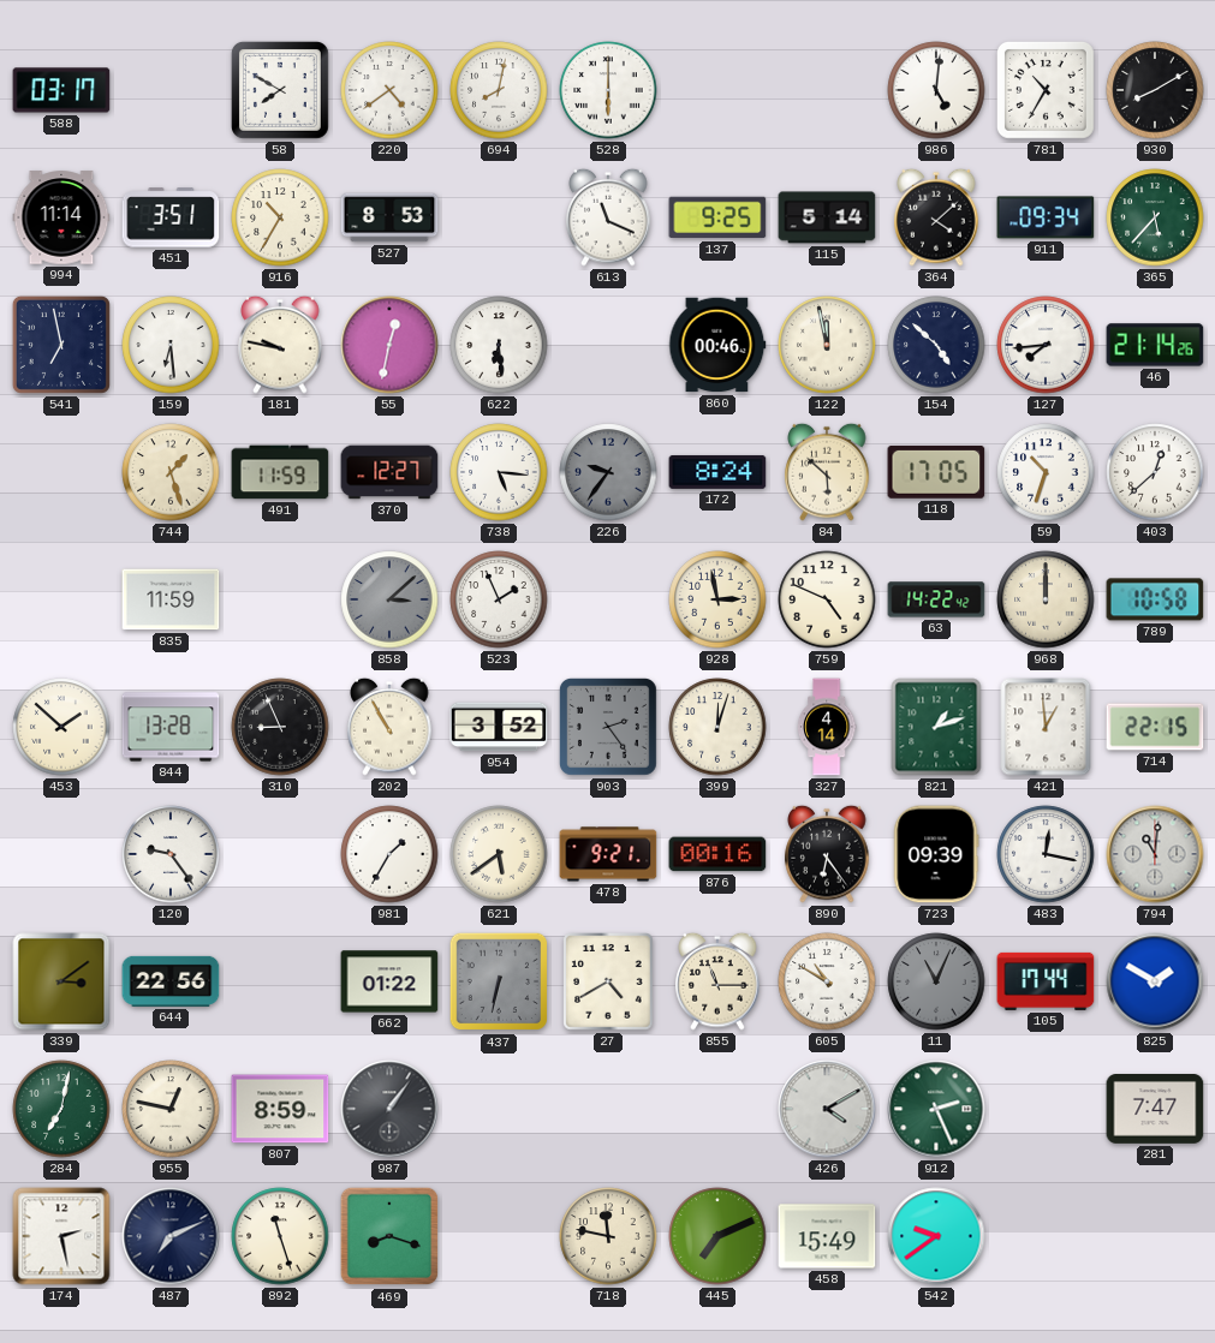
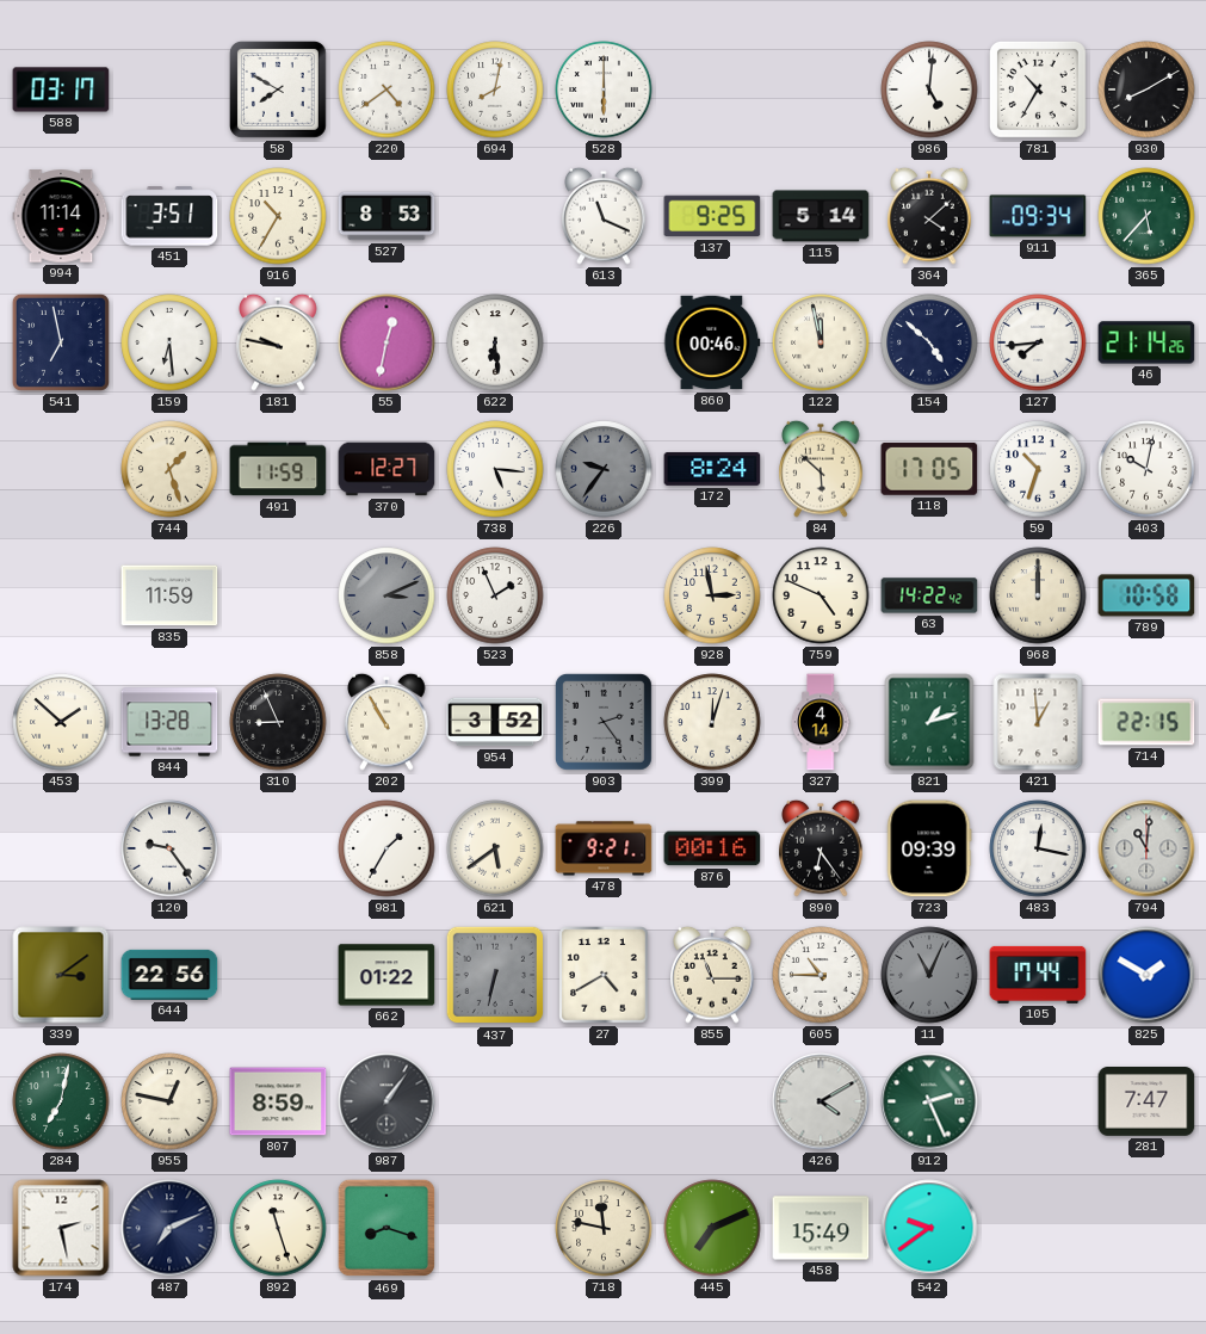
403: 12:38 -> 10:02 (1146, 469)
858: 3:08 -> 3:11 (386, 595)
605: 10:50 -> 10:45 (821, 975)
